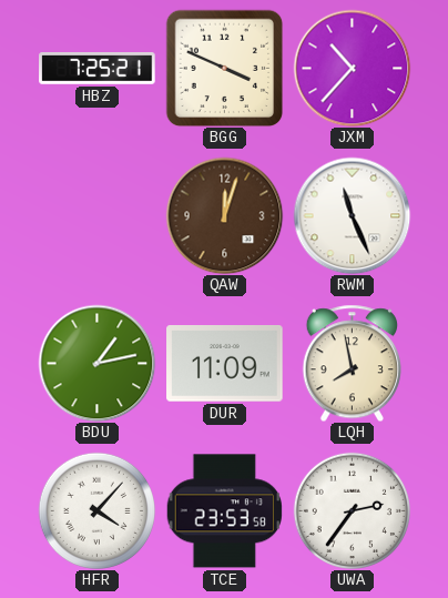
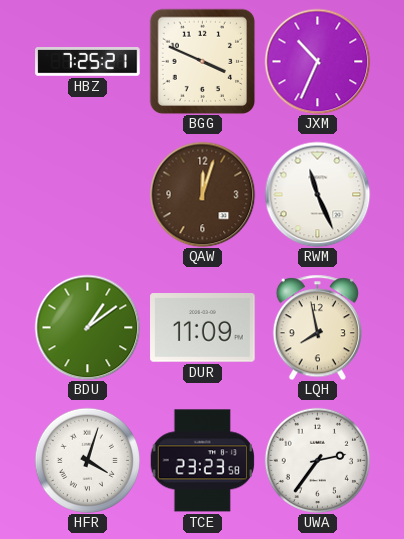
JXM: 10:37 -> 10:34 (317, 61)
BDU: 1:13 -> 1:09 (87, 327)
HFR: 4:07 -> 4:03 (87, 460)
TCE: 23:53 -> 23:23 (202, 461)
